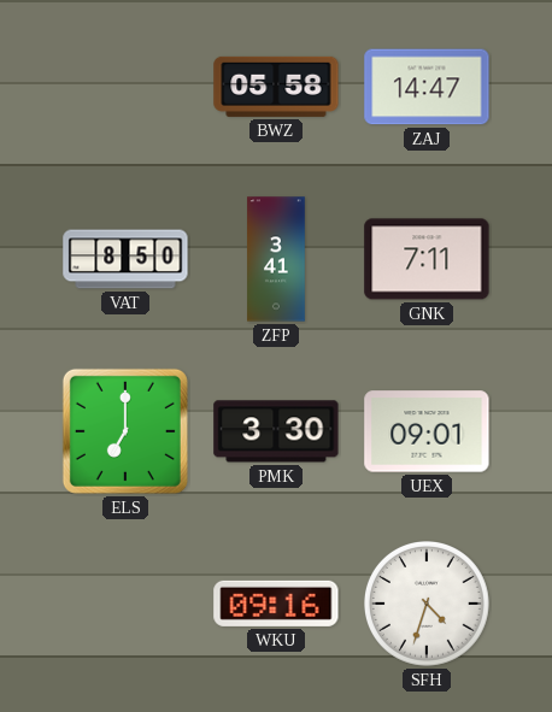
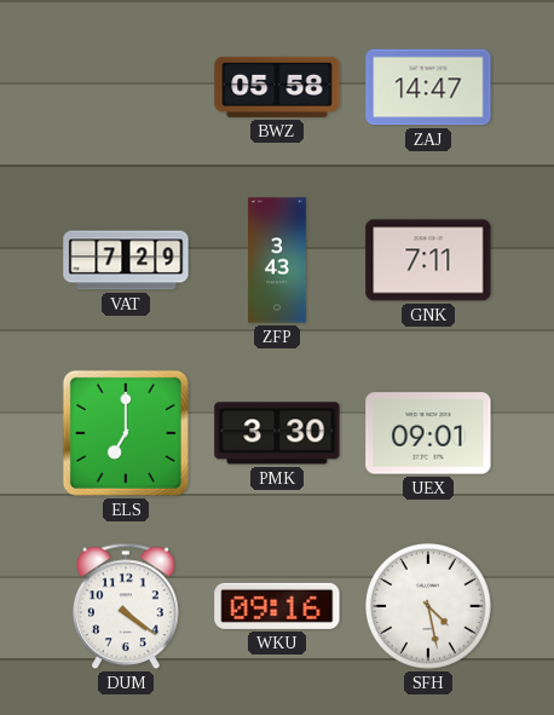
VAT: 8:50 -> 7:29 (126, 260)
ZFP: 3:41 -> 3:43 (277, 260)
DUM: none -> 4:21 (127, 606)
SFH: 4:33 -> 4:28 (429, 607)
